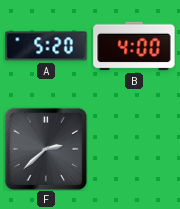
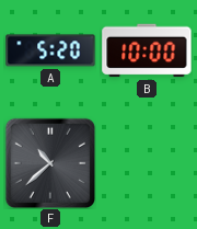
B: 4:00 -> 10:00 (147, 50)
F: 2:38 -> 10:38 (49, 162)
